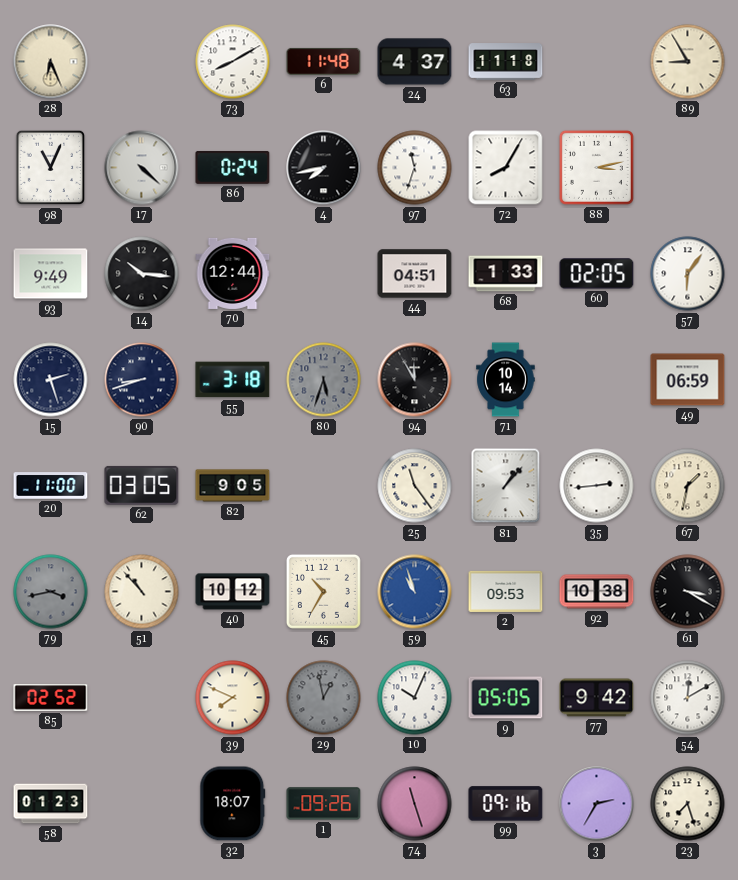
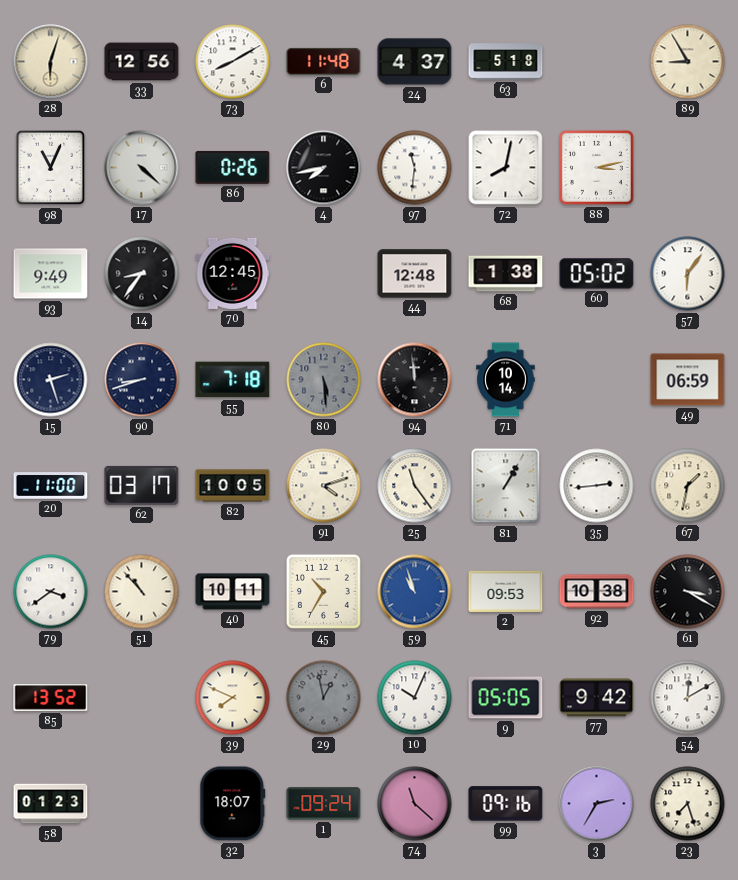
28: 6:26 -> 6:03 (51, 62)
33: none -> 12:56 (142, 62)
63: 11:18 -> 5:18 (506, 62)
86: 0:24 -> 0:26 (233, 167)
97: 11:33 -> 11:31 (415, 168)
72: 8:05 -> 8:02 (506, 168)
14: 10:16 -> 8:36 (142, 274)
70: 12:44 -> 12:45 (233, 273)
44: 04:51 -> 12:48 (415, 274)
68: 1:33 -> 1:38 (506, 274)
60: 02:05 -> 05:02 (597, 274)
55: 3:18 -> 7:18 (233, 380)
80: 5:33 -> 5:29 (324, 380)
94: 11:55 -> 11:59 (415, 380)
62: 03:05 -> 03:17 (142, 485)
82: 9:05 -> 10:05 (233, 486)
91: none -> 4:12 (324, 486)
81: 1:07 -> 1:05 (506, 486)
79: 3:43 -> 3:39 (51, 592)
79 dial: grey -> white (51, 592)
40: 10:12 -> 10:11 (233, 592)
85: 02:52 -> 13:52 (51, 698)
1: 09:26 -> 09:24 (324, 804)
74: 11:27 -> 11:22 (415, 804)
